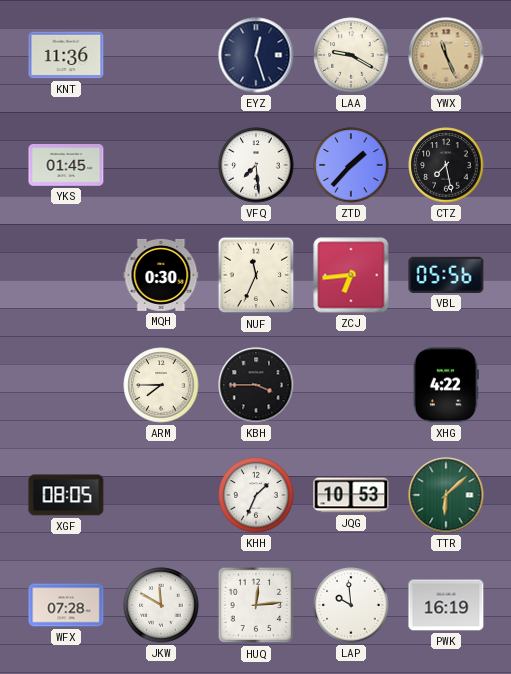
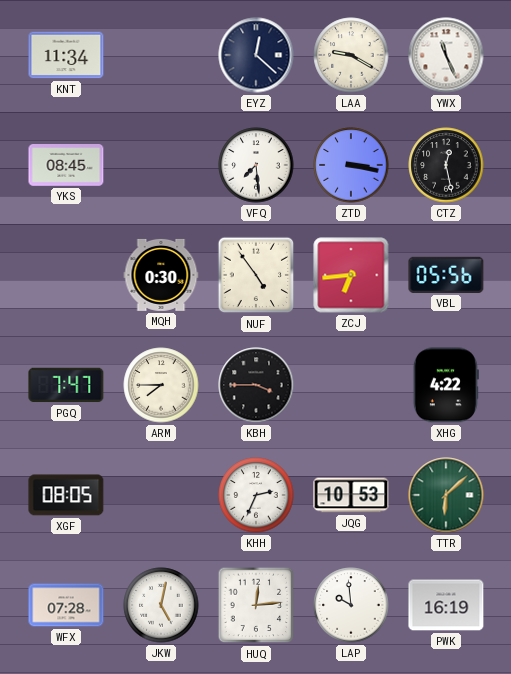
KNT: 11:36 -> 11:34 (66, 55)
EYZ: 12:27 -> 12:22 (256, 55)
YWX dial: champagne -> white (446, 55)
YKS: 01:45 -> 08:45 (66, 166)
ZTD: 1:37 -> 3:17 (351, 165)
CTZ: 7:28 -> 12:28 (446, 165)
NUF: 11:34 -> 4:54 (256, 275)
PGQ: none -> 7:47 (66, 385)
KHH: 1:34 -> 2:34 (256, 495)
JKW: 11:50 -> 5:02 (161, 605)
